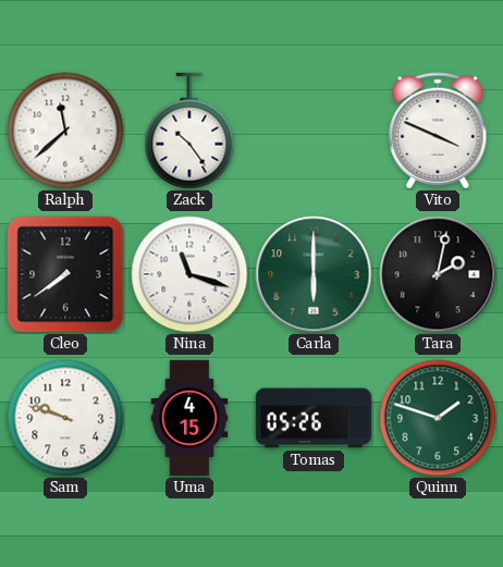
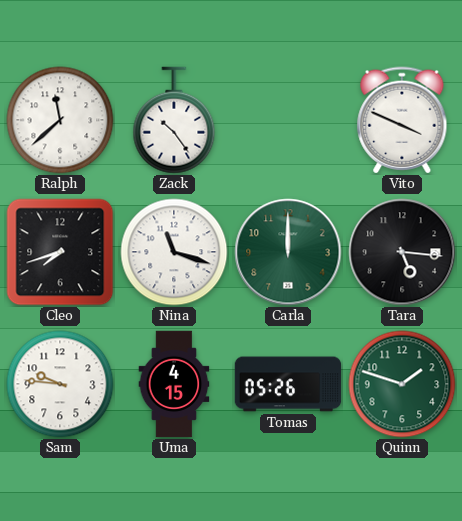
Cleo: 7:39 -> 7:42 (60, 252)
Carla: 6:00 -> 12:00 (288, 252)
Tara: 2:02 -> 5:16 (402, 252)
Sam: 9:48 -> 9:46 (60, 384)
